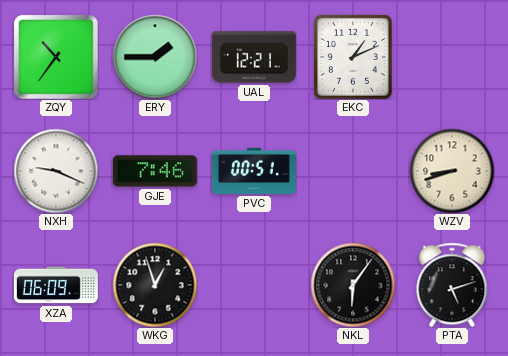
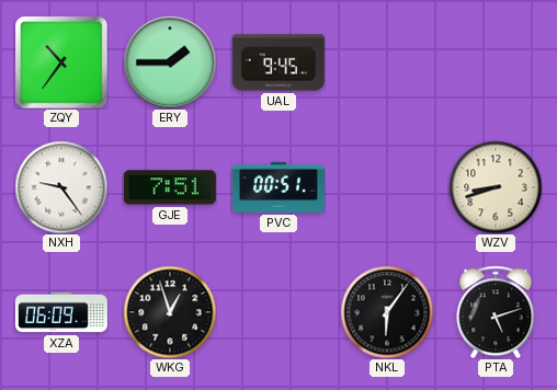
UAL: 12:21 -> 9:45 (278, 62)
EKC: 1:11 -> none (353, 57)
NXH: 9:19 -> 9:24 (61, 187)
GJE: 7:46 -> 7:51 (170, 187)
